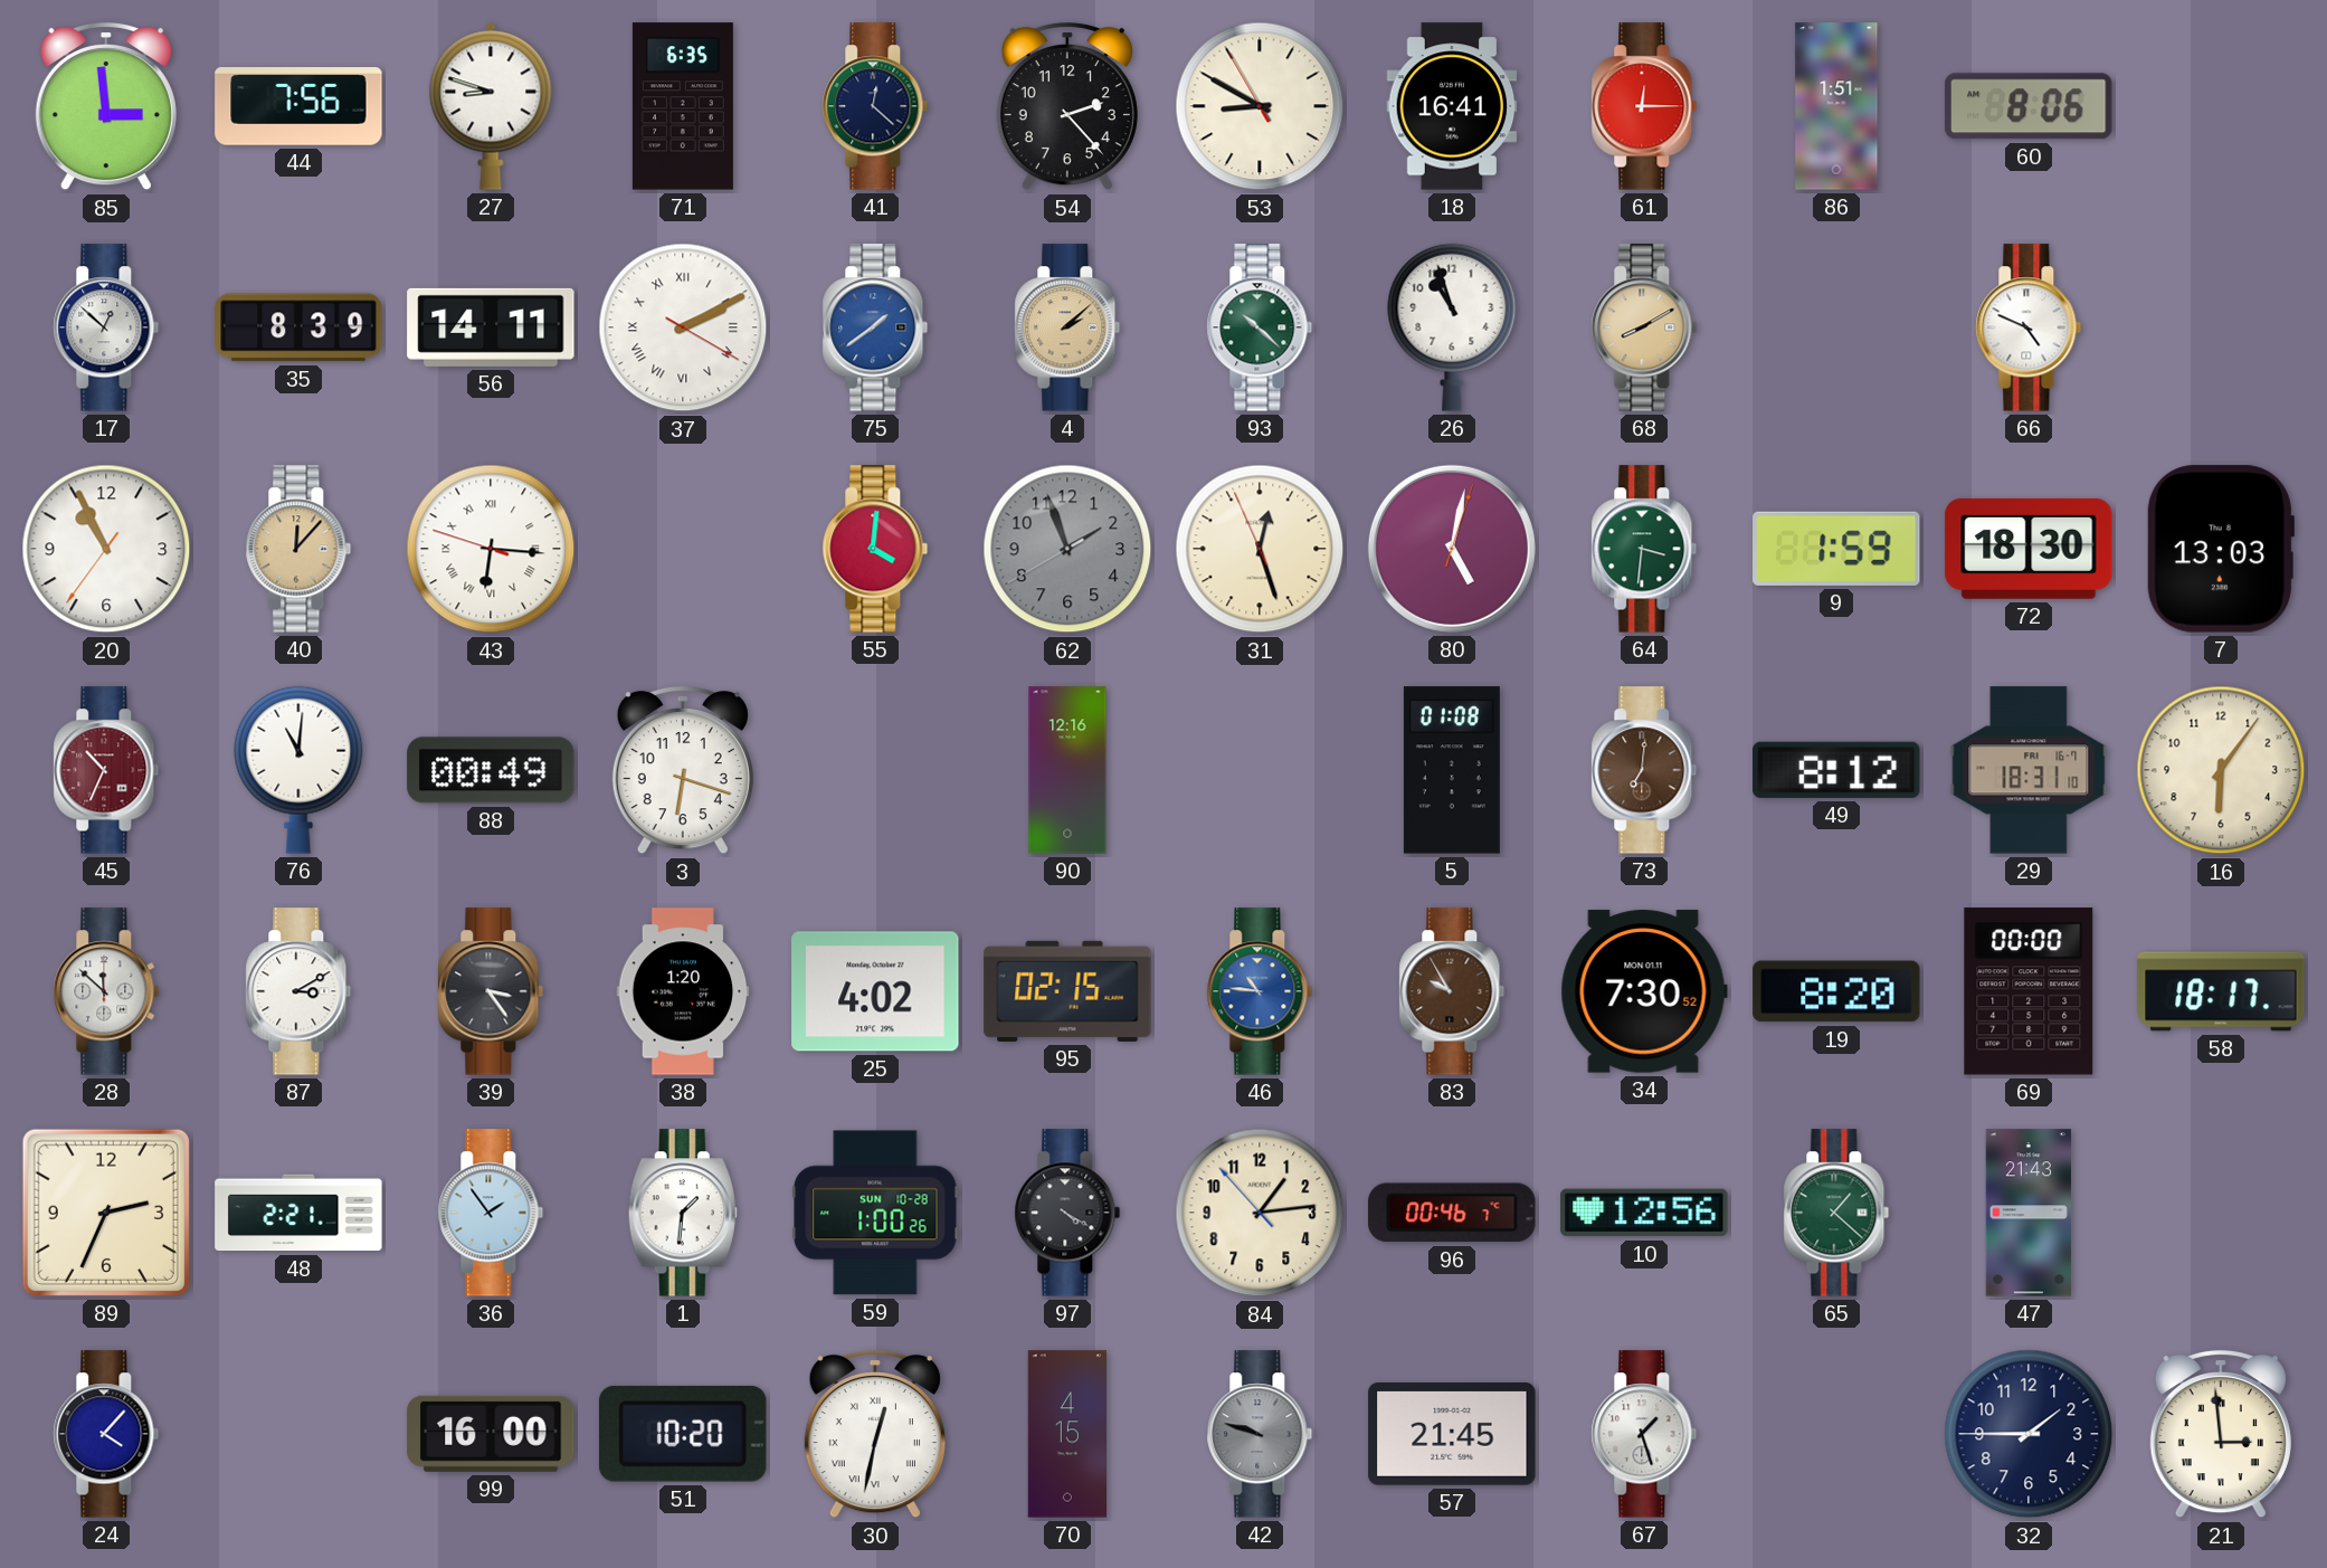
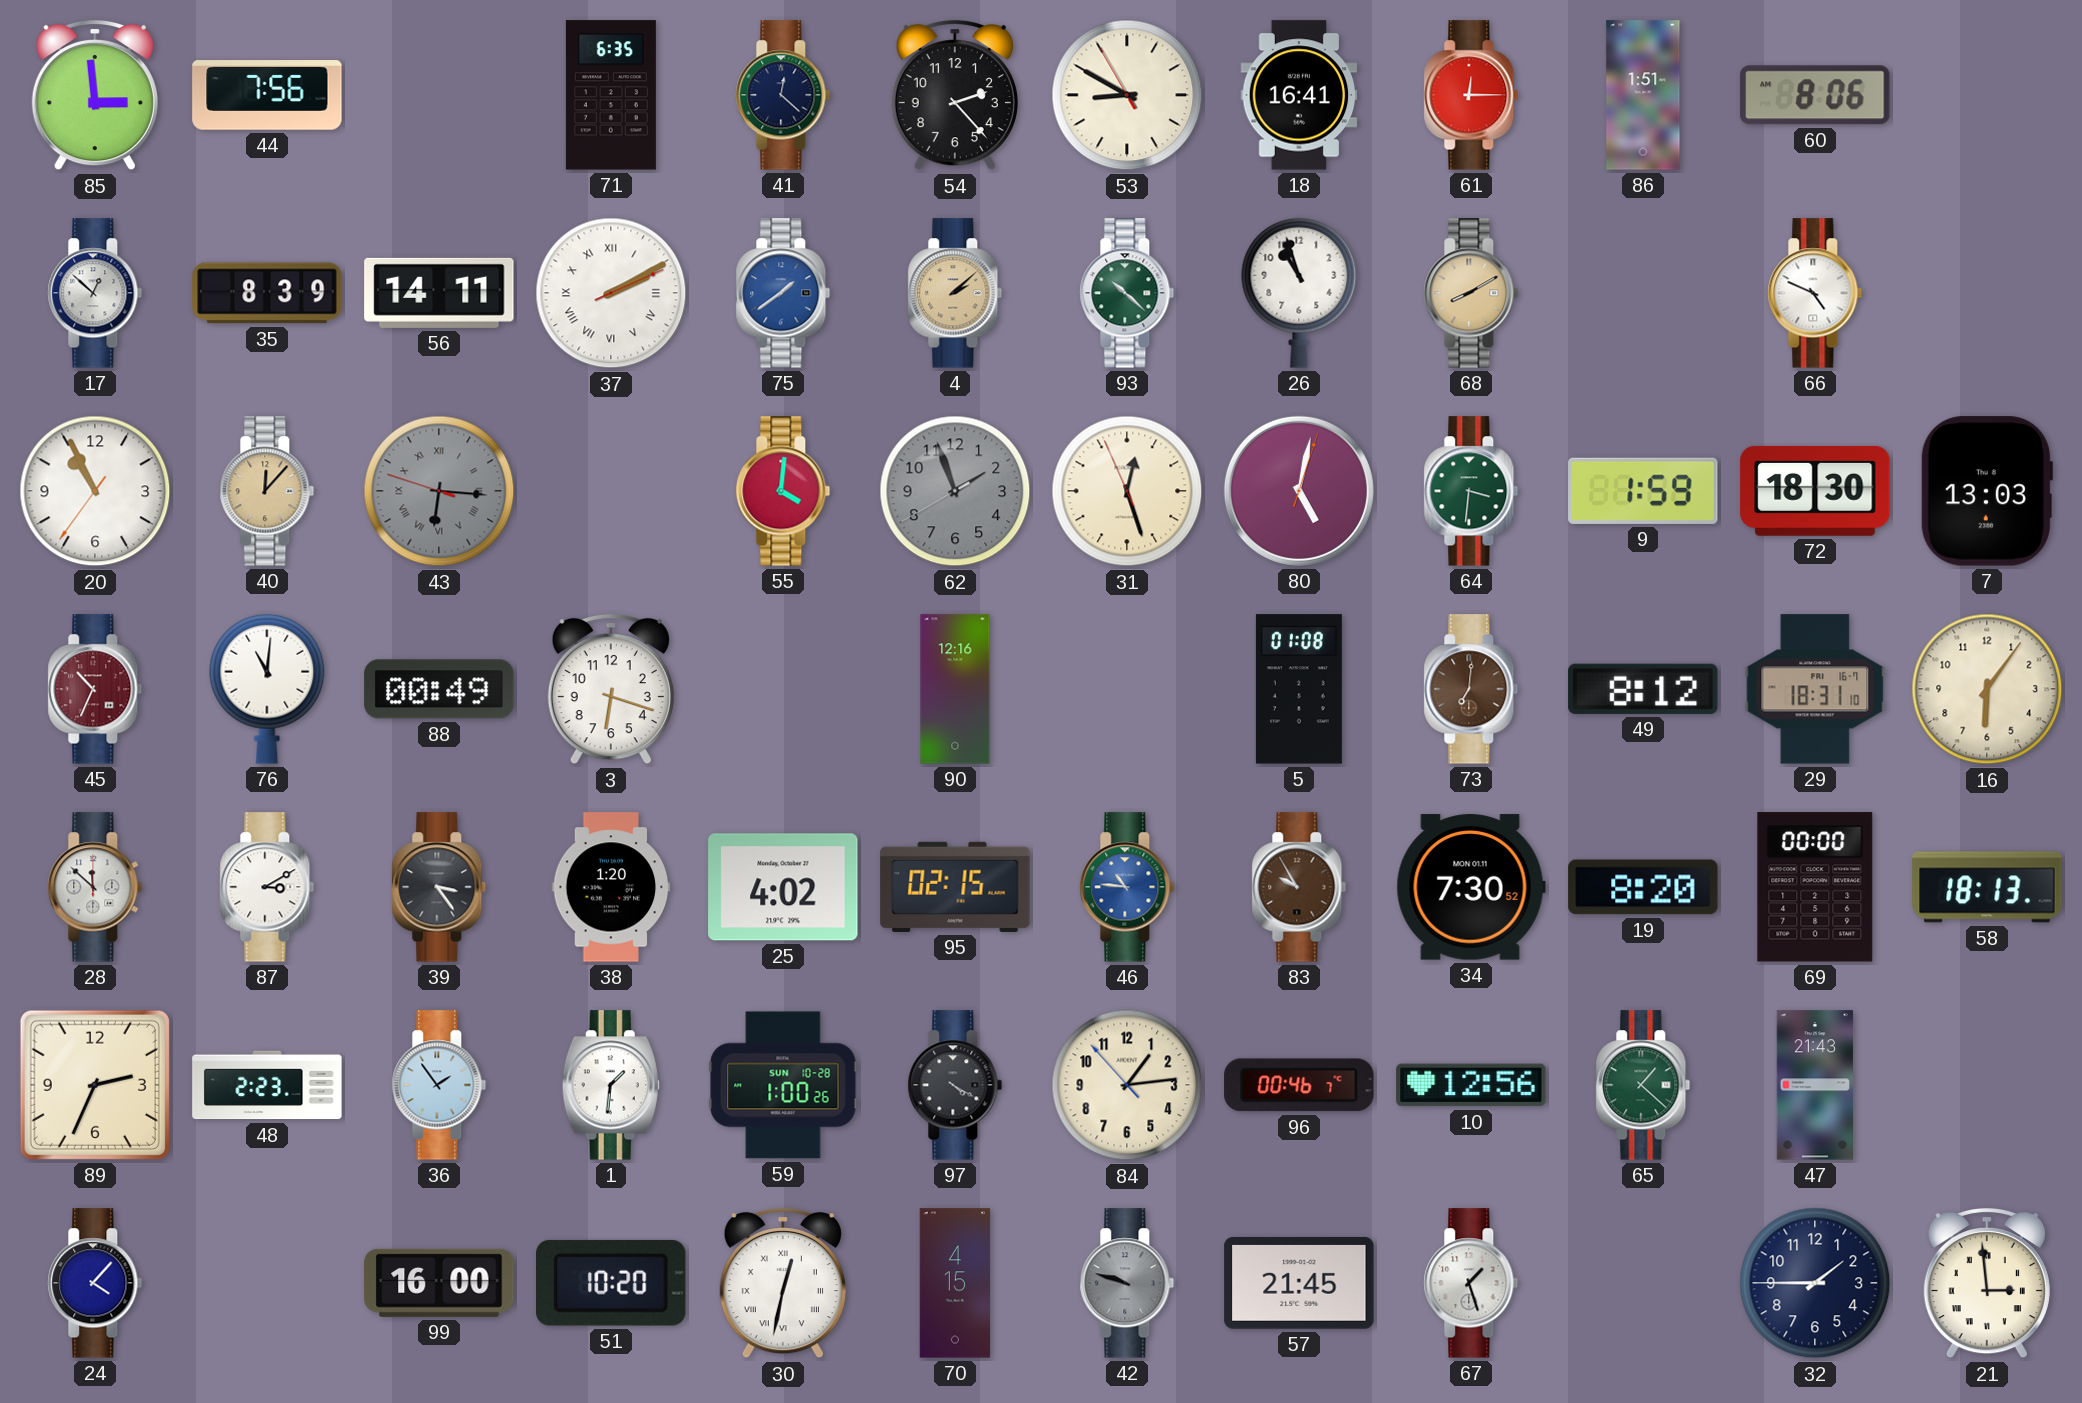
27: 8:48 -> none (491, 106)
37: 2:10:20 -> 2:10:11 (611, 293)
43 dial: white -> grey (439, 491)
58: 18:17 -> 18:13 (1987, 887)
48: 2:21 -> 2:23 (267, 1085)
